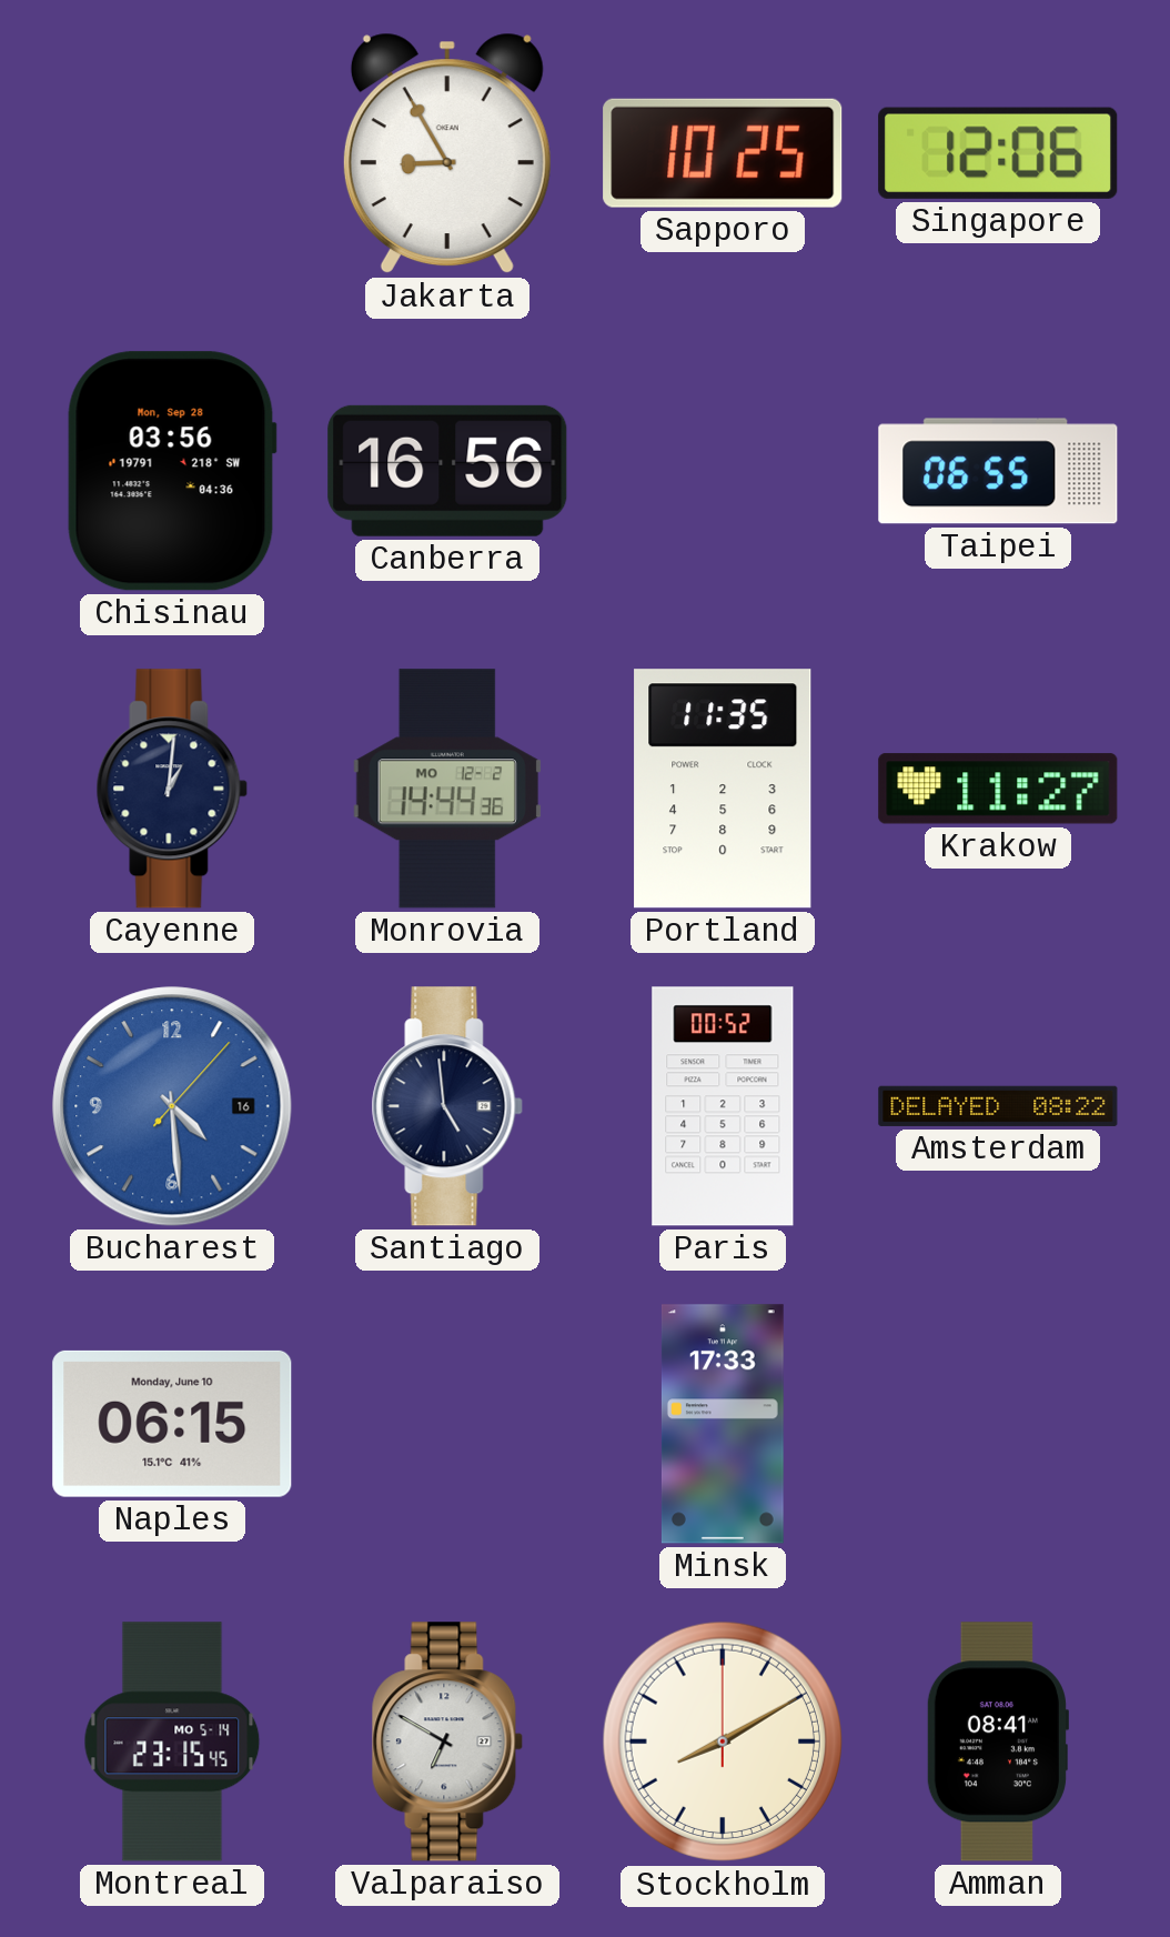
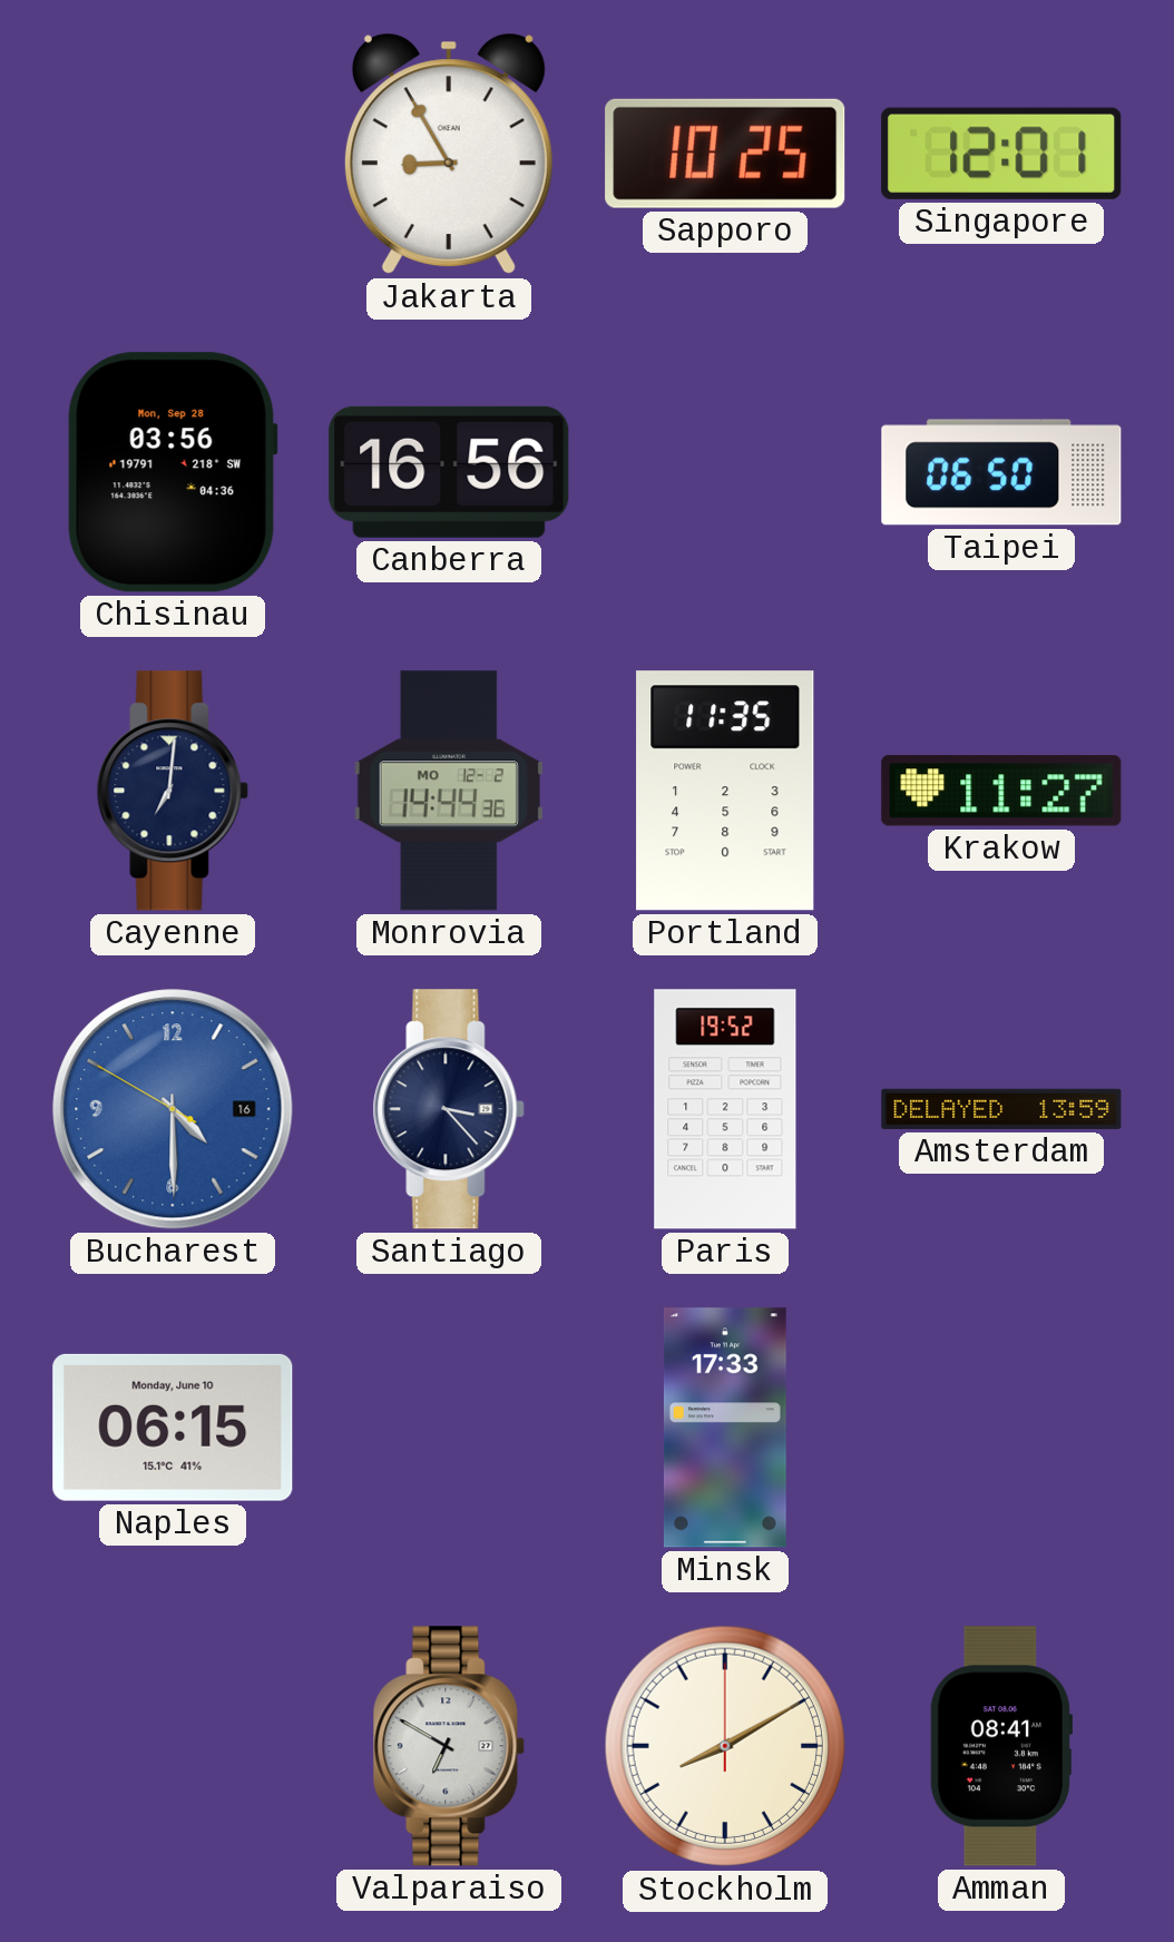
Singapore: 12:06 -> 12:01 (1001, 154)
Taipei: 06:55 -> 06:50 (1001, 472)
Cayenne: 1:01 -> 7:01 (173, 791)
Bucharest: 4:29:07 -> 4:29:50 (173, 1109)
Santiago: 4:59 -> 3:23 (449, 1109)
Paris: 00:52 -> 19:52 (725, 1109)
Amsterdam: 08:22 -> 13:59 (1001, 1109)
Montreal: 23:15 -> none (172, 1742)
